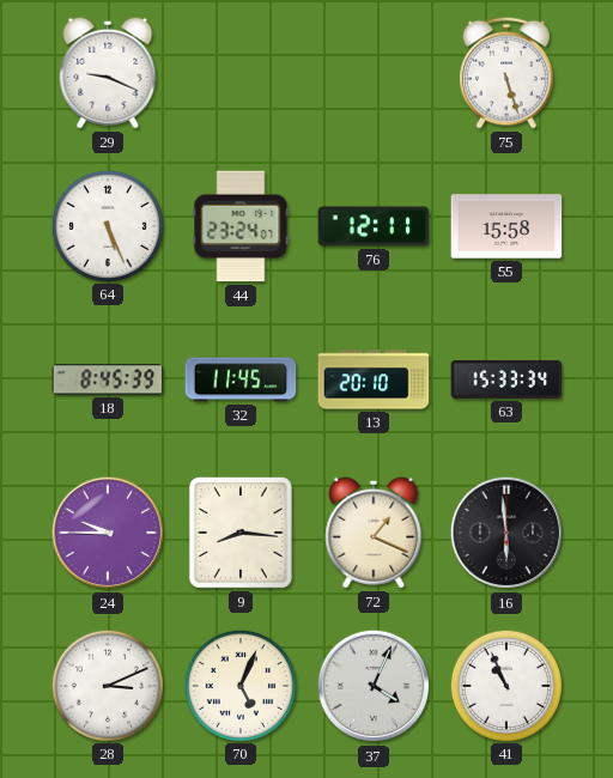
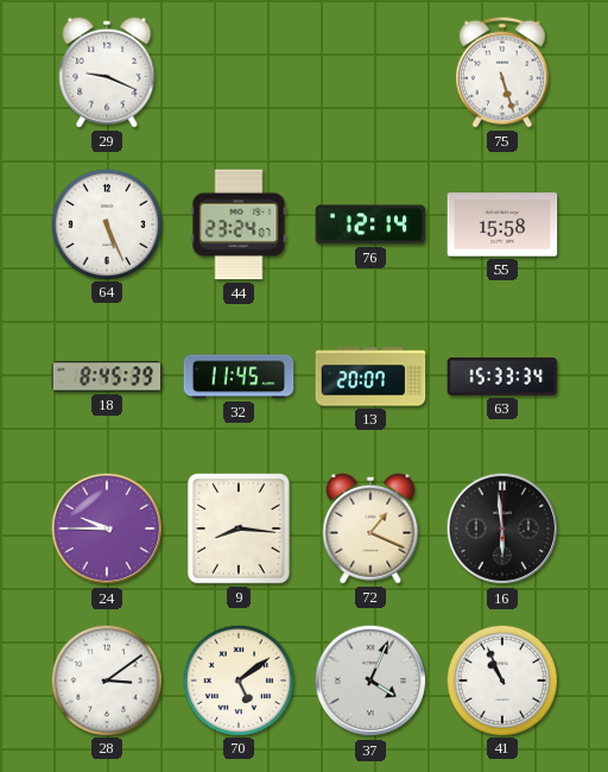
76: 12:11 -> 12:14 (370, 224)
13: 20:10 -> 20:07 (370, 376)
28: 3:11 -> 3:09 (107, 679)
70: 5:04 -> 5:09 (239, 679)
